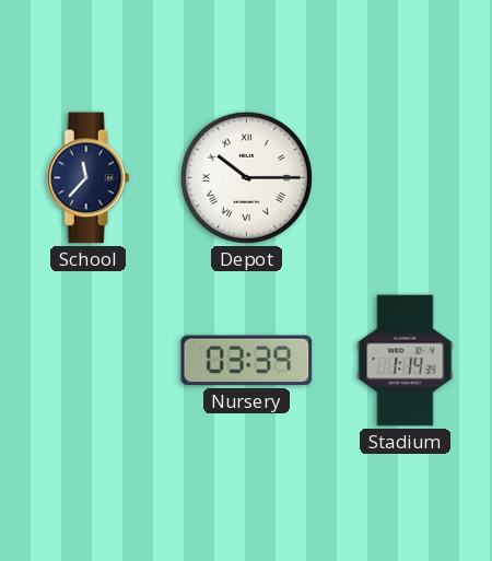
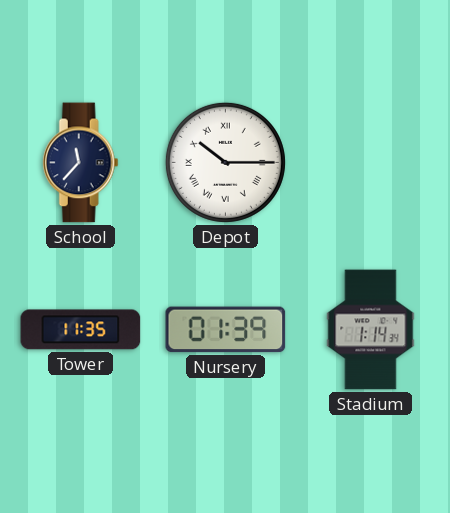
Tower: none -> 11:35 (81, 330)
Nursery: 03:39 -> 01:39 (226, 330)
